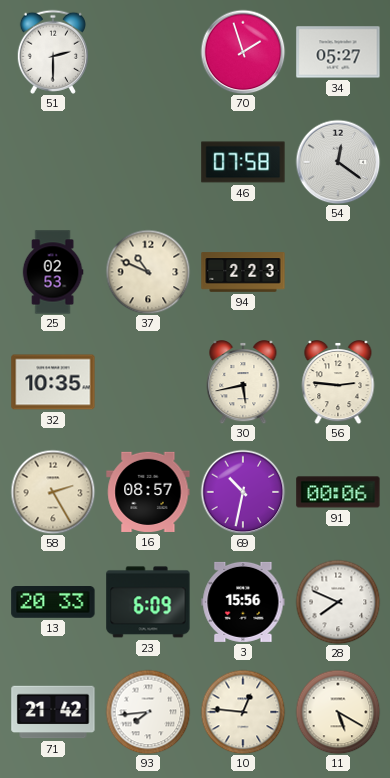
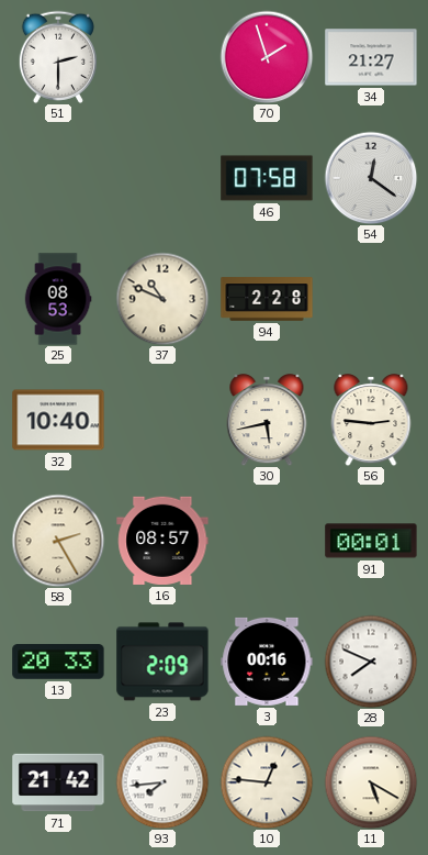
34: 05:27 -> 21:27 (371, 57)
25: 02:53 -> 08:53 (58, 299)
94: 2:23 -> 2:28 (267, 299)
32: 10:35 -> 10:40 (58, 420)
69: 10:32 -> none (243, 492)
91: 00:06 -> 00:01 (371, 541)
23: 6:09 -> 2:09 (162, 662)
3: 15:56 -> 00:16 (267, 662)
